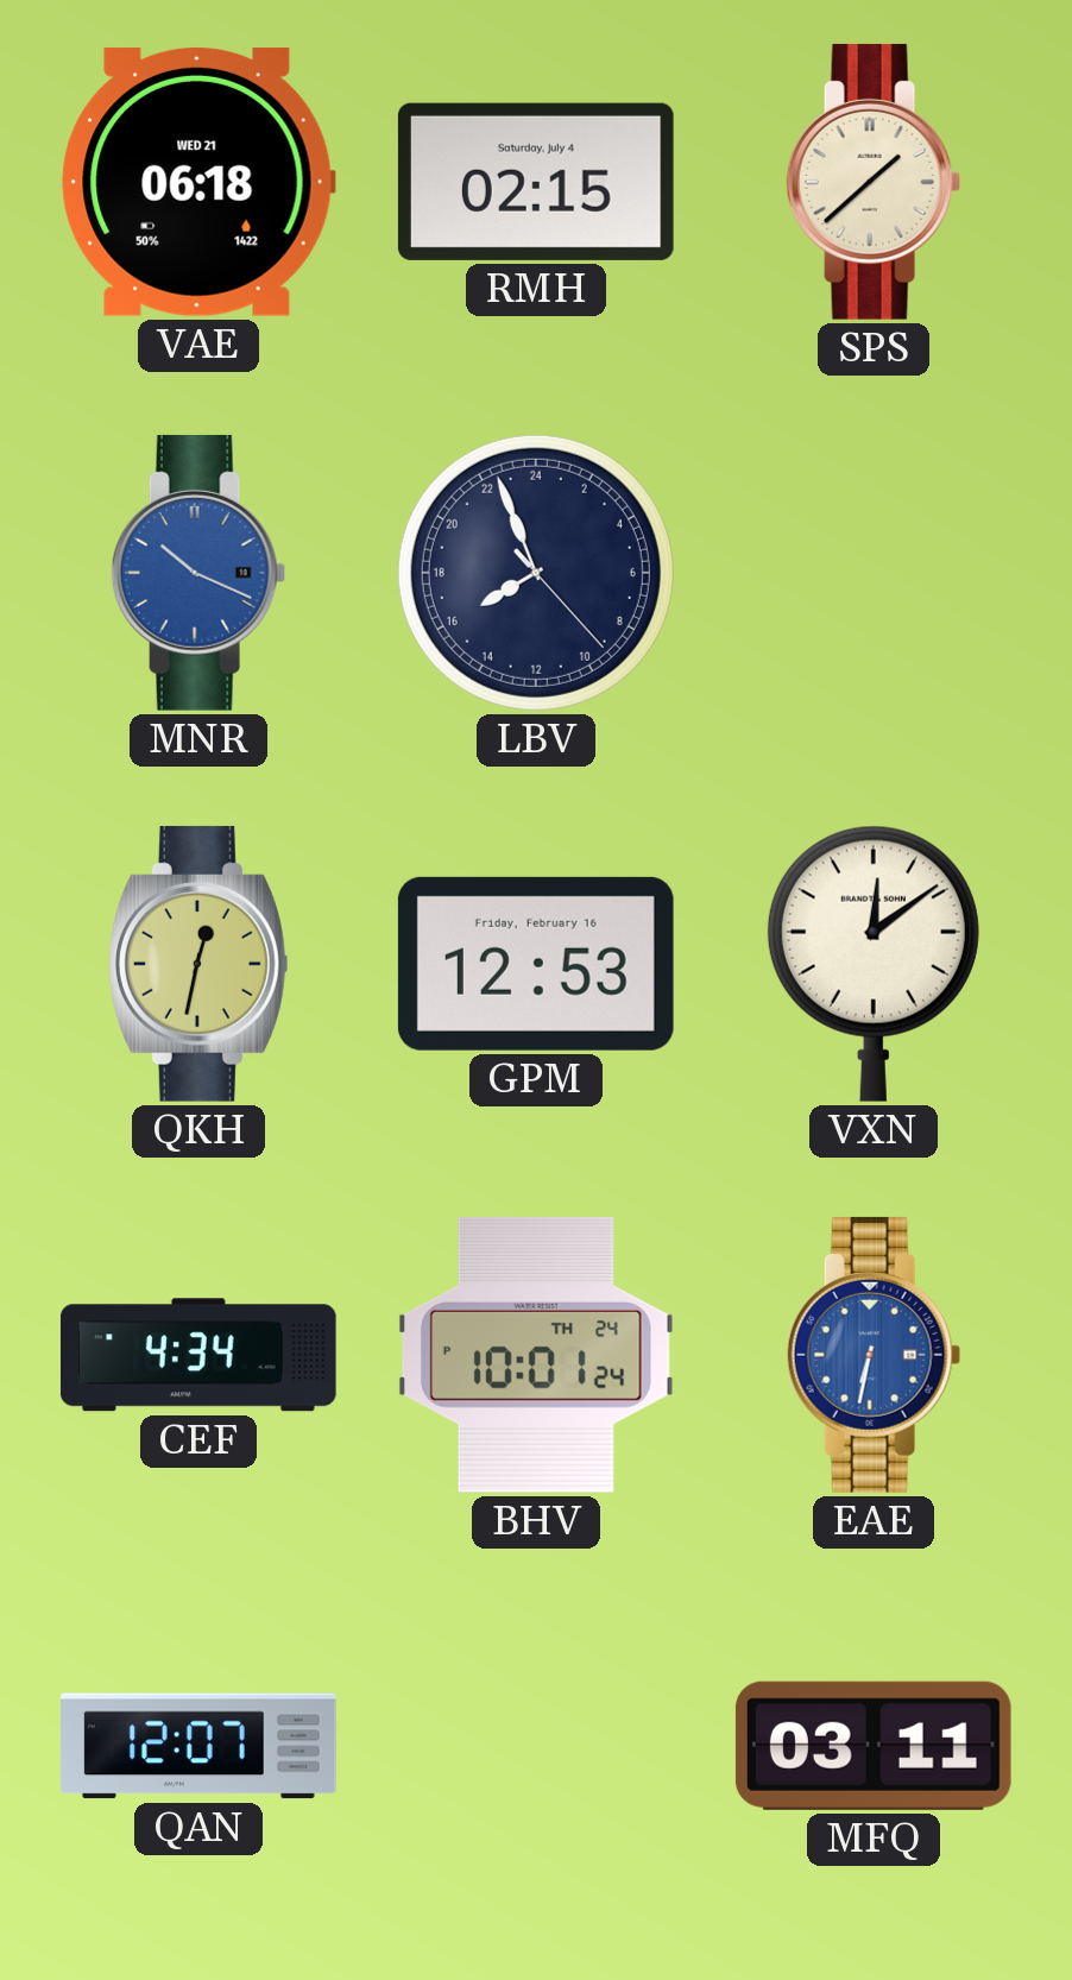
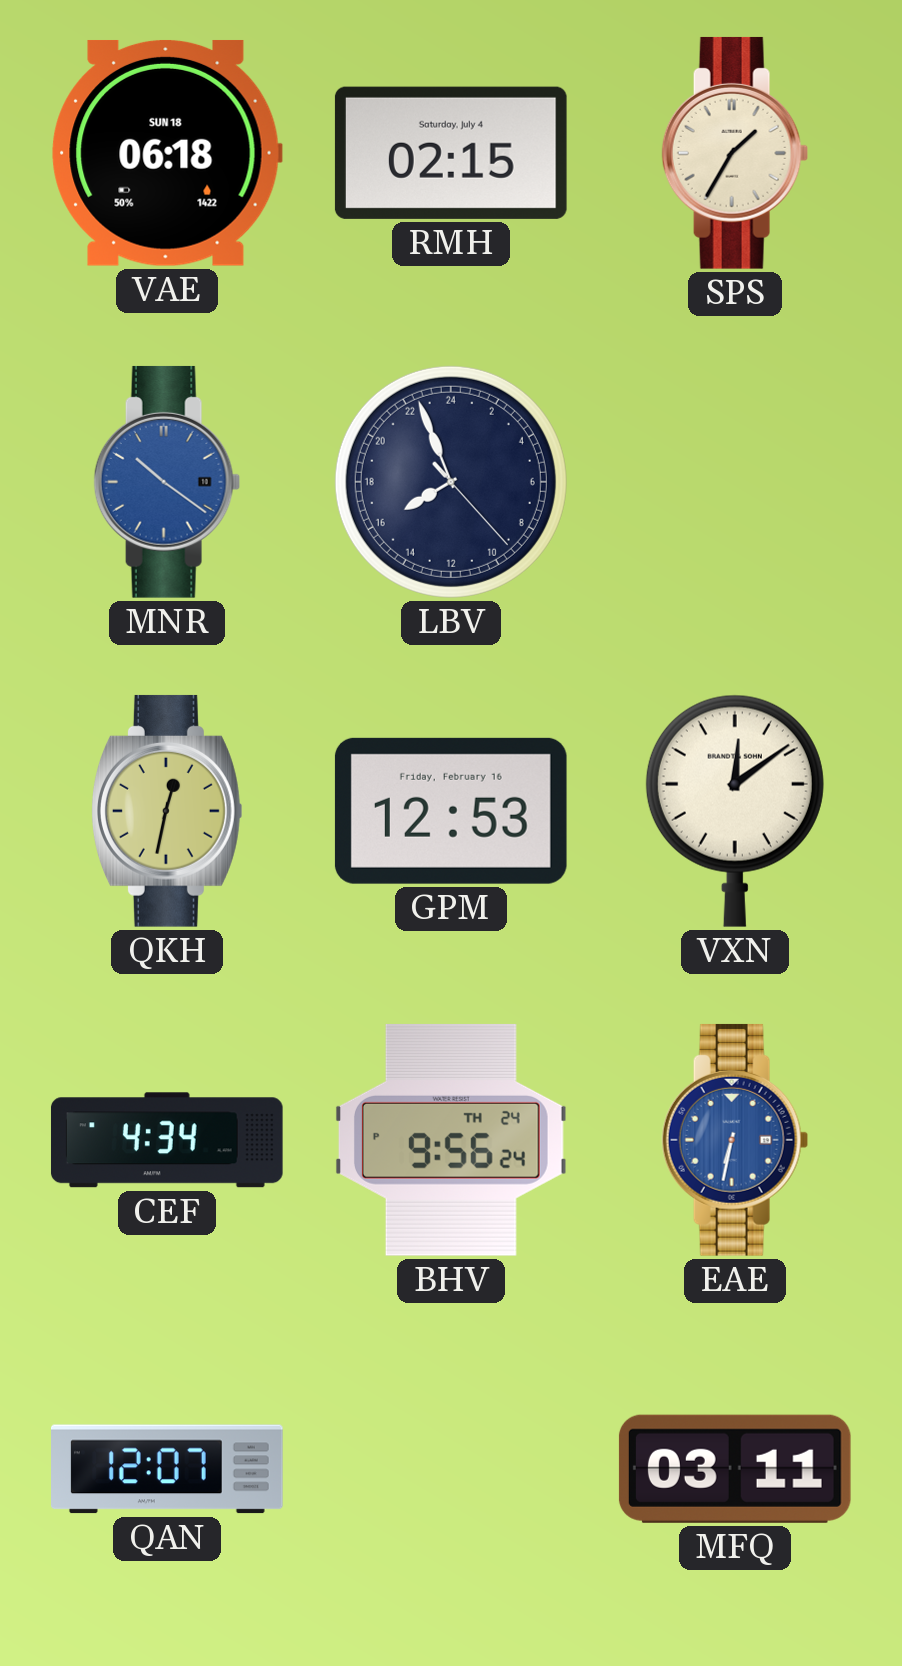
VAE date: WED 21 -> SUN 18 (167, 153)
SPS: 1:38 -> 1:35 (735, 153)
MNR: 10:19 -> 10:21 (167, 482)
BHV: 10:01 -> 9:56 (451, 1140)
